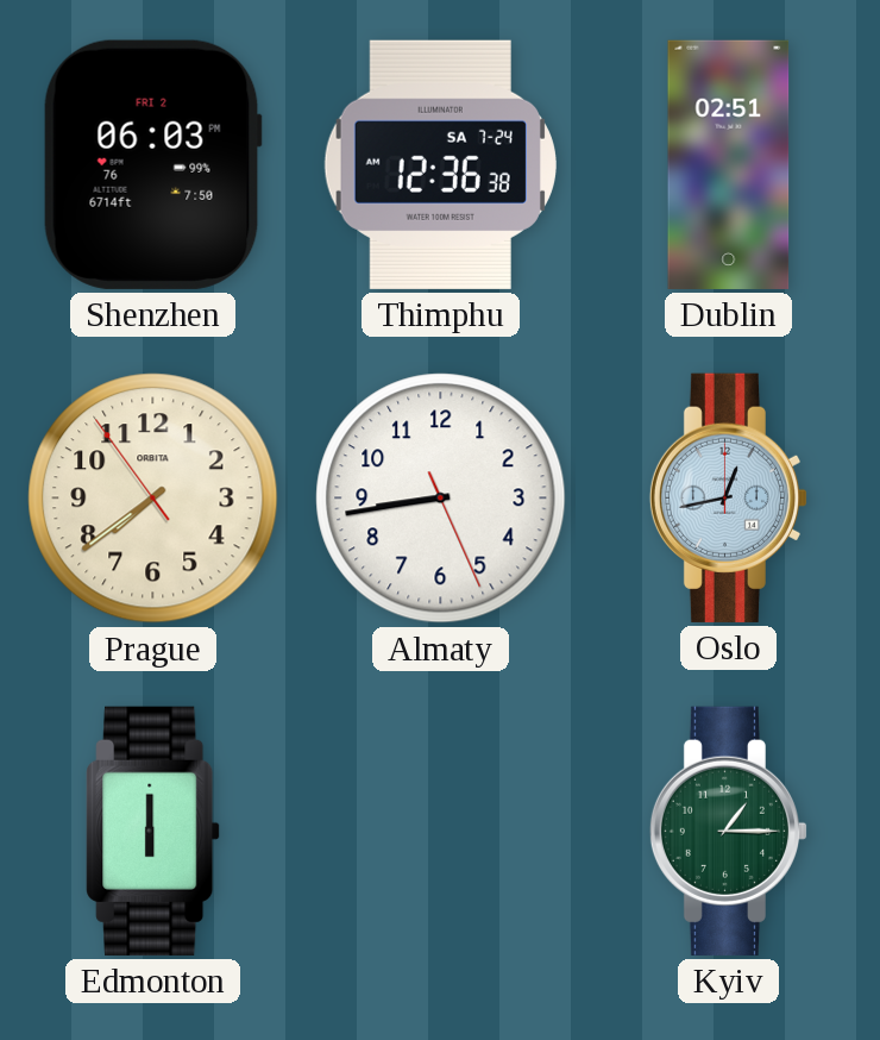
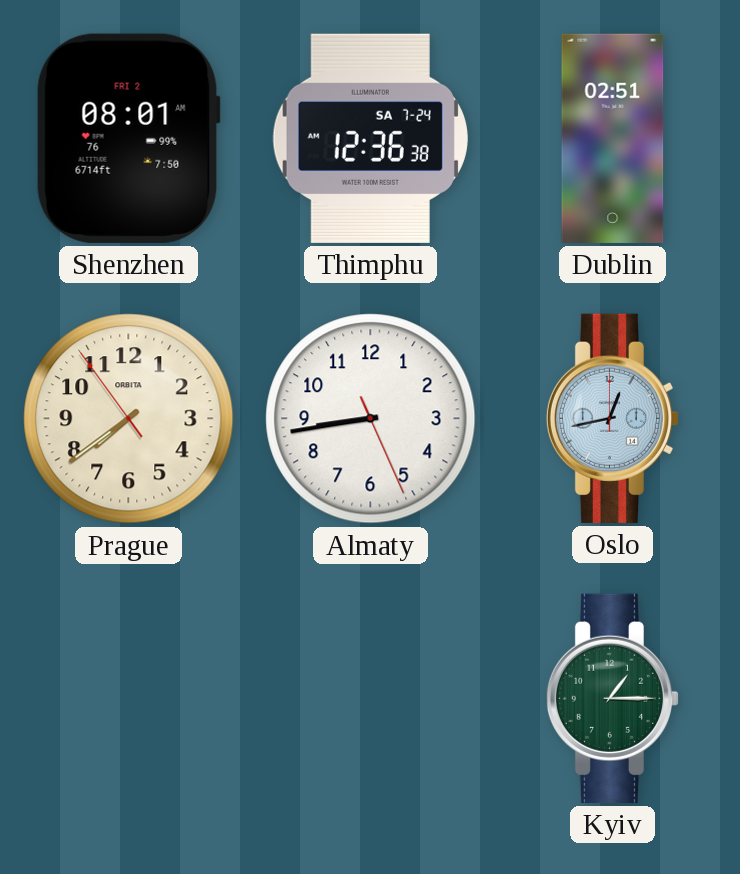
Shenzhen: 06:03 -> 08:01 (128, 138)
Edmonton: 6:00 -> none (153, 831)
